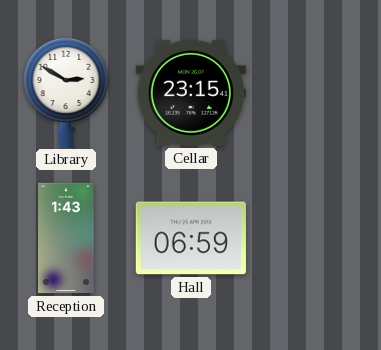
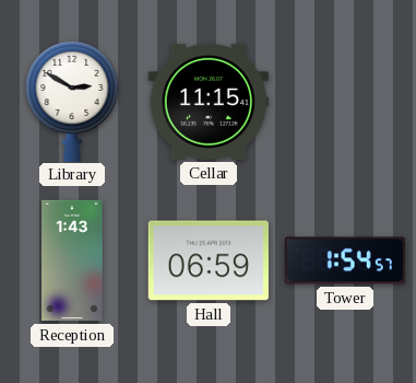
Cellar: 23:15 -> 11:15 (209, 102)
Tower: none -> 1:54 (345, 260)
